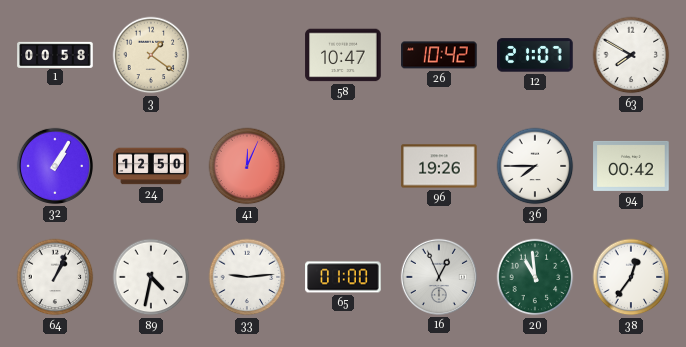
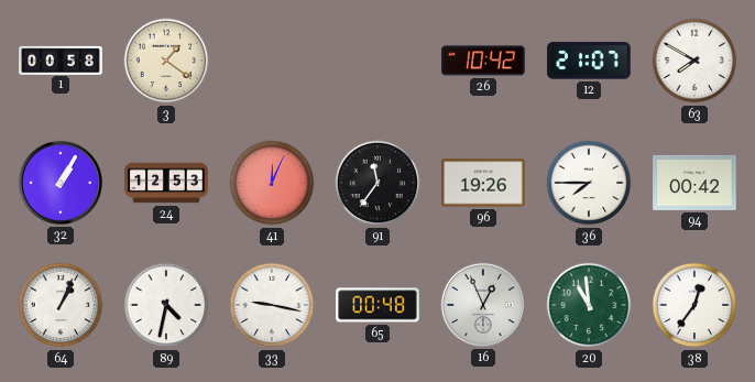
58: 10:47 -> none (343, 55)
24: 12:50 -> 12:53 (166, 183)
91: none -> 11:36 (377, 183)
33: 9:14 -> 9:17 (272, 305)
65: 01:00 -> 00:48 (377, 305)
